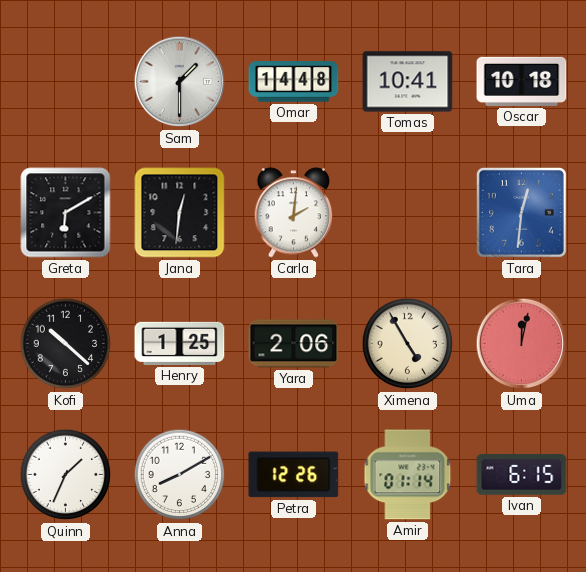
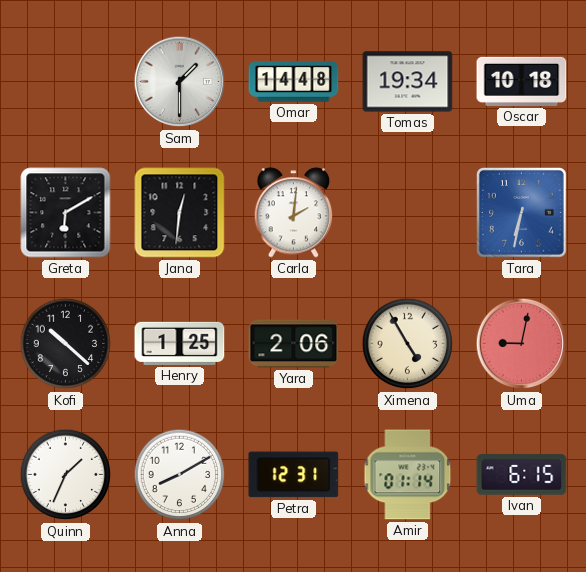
Tomas: 10:41 -> 19:34 (408, 82)
Tara: 12:31 -> 6:32 (521, 212)
Uma: 12:02 -> 9:02 (522, 344)
Petra: 12:26 -> 12:31 (294, 475)
